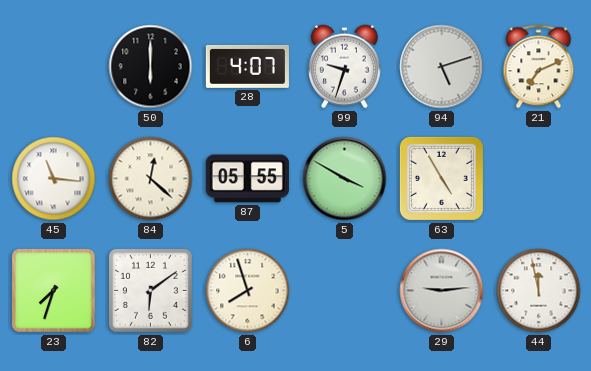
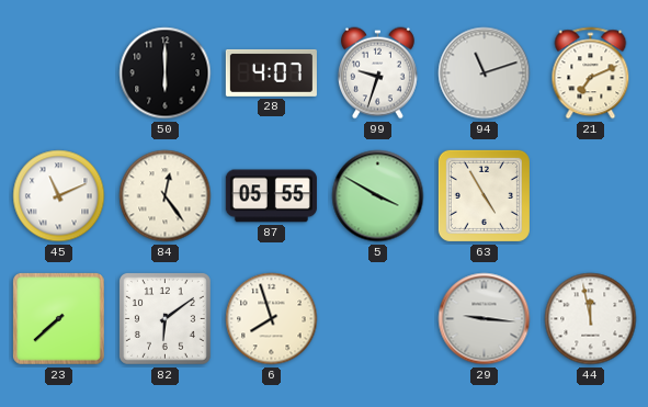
94: 5:12 -> 11:12 (485, 74)
45: 11:16 -> 11:11 (59, 196)
84: 12:22 -> 12:24 (166, 196)
23: 7:33 -> 7:38 (58, 318)
29: 9:14 -> 9:16 (485, 319)
